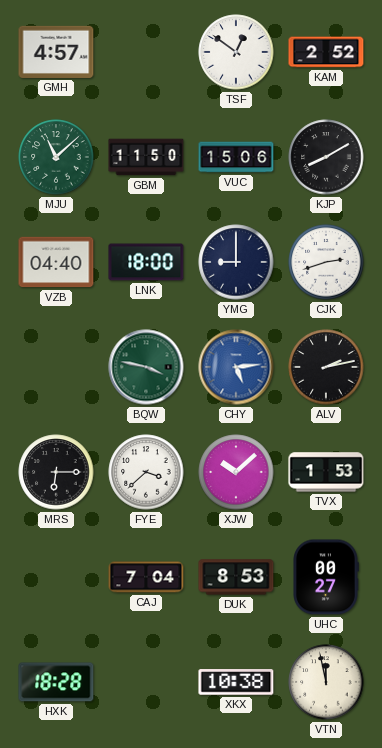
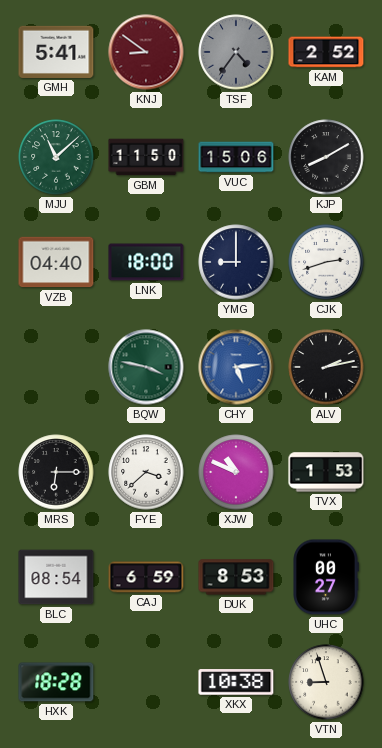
GMH: 4:57 -> 5:41 (56, 52)
KNJ: none -> 8:51 (146, 52)
TSF: 12:51 -> 4:36 (236, 52)
TSF dial: white -> grey (236, 52)
XJW: 10:08 -> 10:49 (236, 472)
BLC: none -> 08:54 (56, 577)
CAJ: 7:04 -> 6:59 (146, 577)
VTN: 11:58 -> 8:57 (326, 682)
